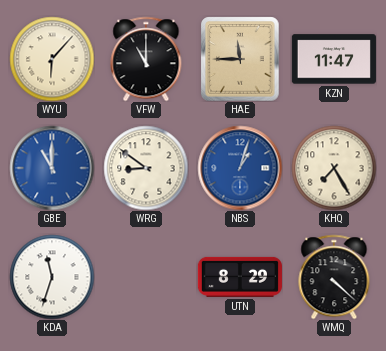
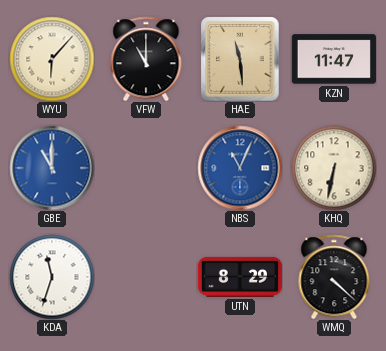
HAE: 11:45 -> 11:29 (240, 59)
WRG: 8:51 -> none (146, 168)
NBS: 1:03 -> 11:04 (240, 168)
KHQ: 7:25 -> 6:32 (334, 168)
